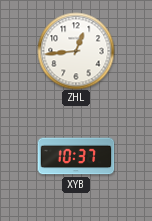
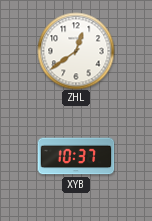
ZHL: 12:44 -> 12:39 (76, 51)
